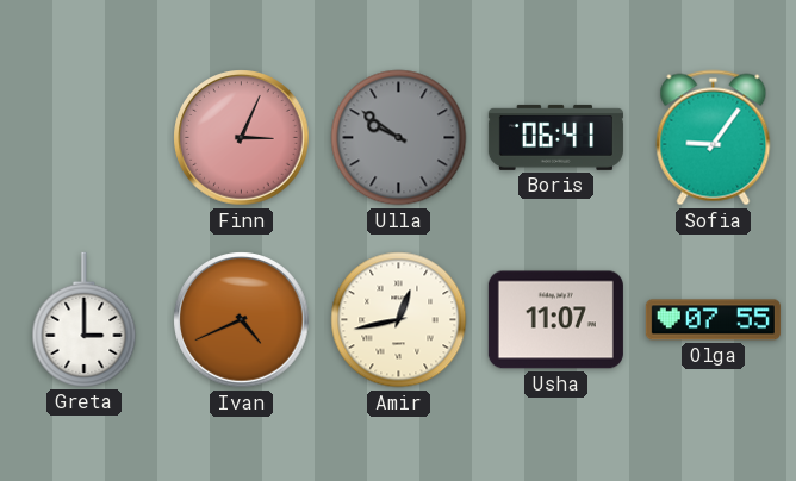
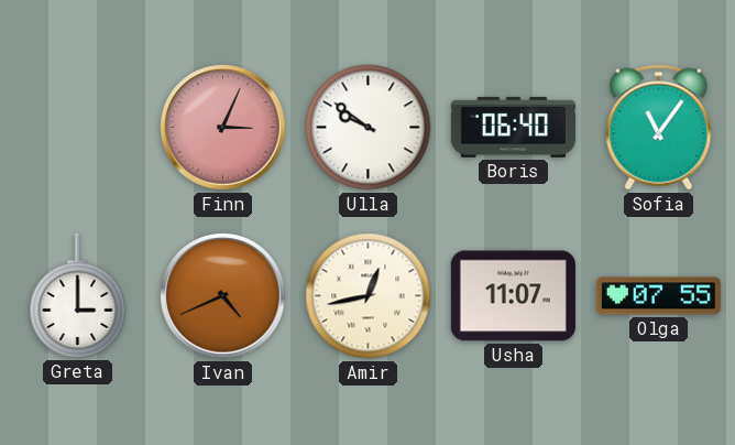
Ulla dial: grey -> white (369, 128)
Boris: 06:41 -> 06:40 (513, 127)
Sofia: 9:06 -> 11:06 (659, 128)
